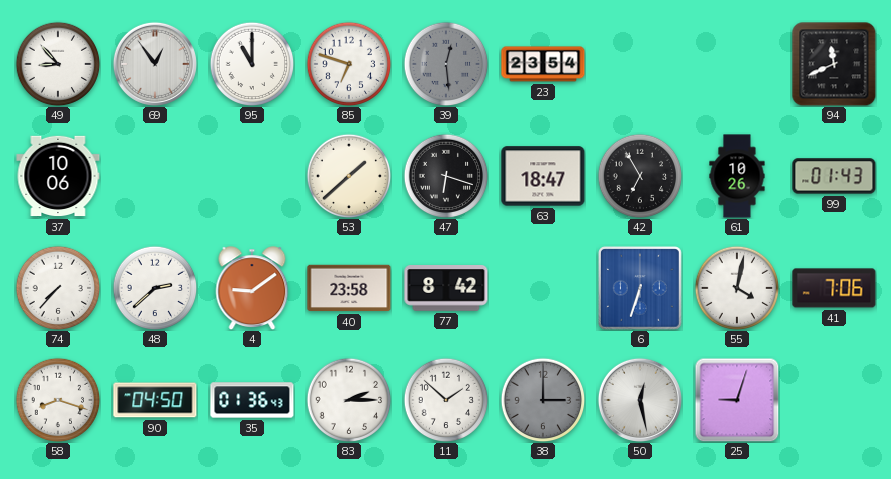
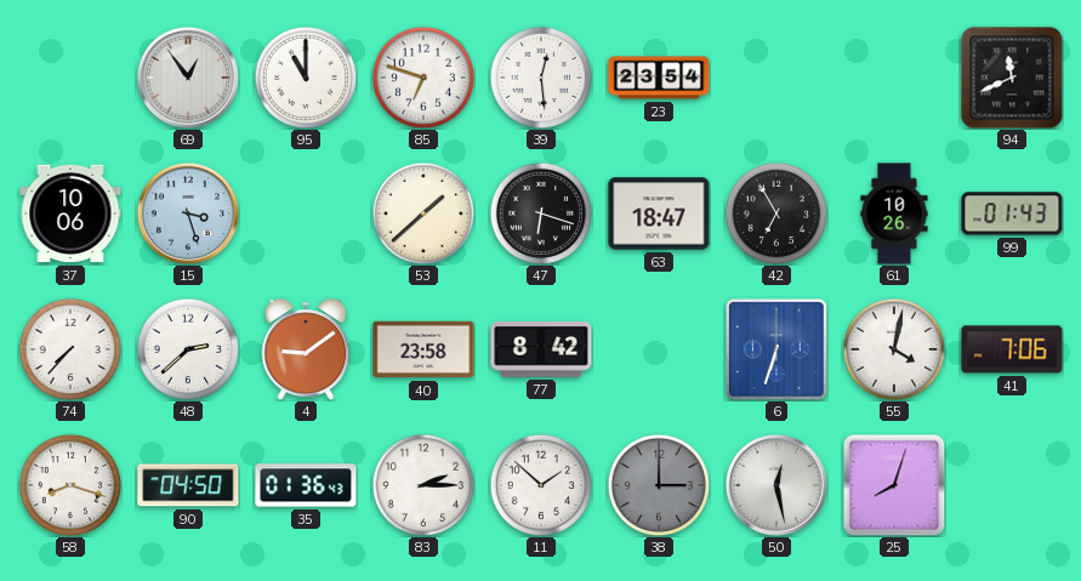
49: 8:53 -> none (58, 64)
39 dial: grey -> white (541, 78)
15: none -> 3:27 (188, 213)
25: 9:03 -> 8:03 (894, 485)
